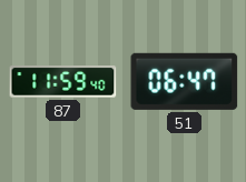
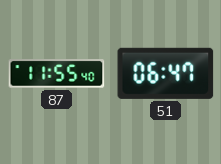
87: 11:59 -> 11:55 (57, 74)
